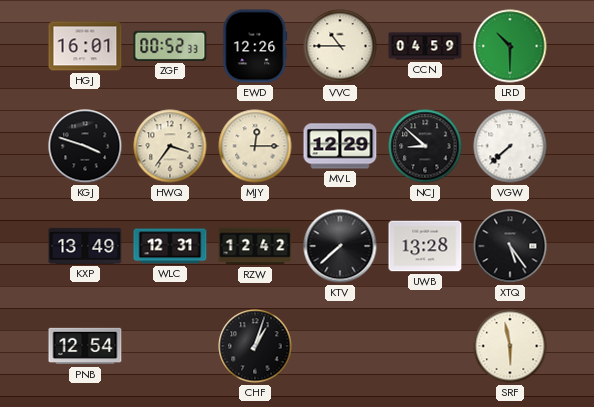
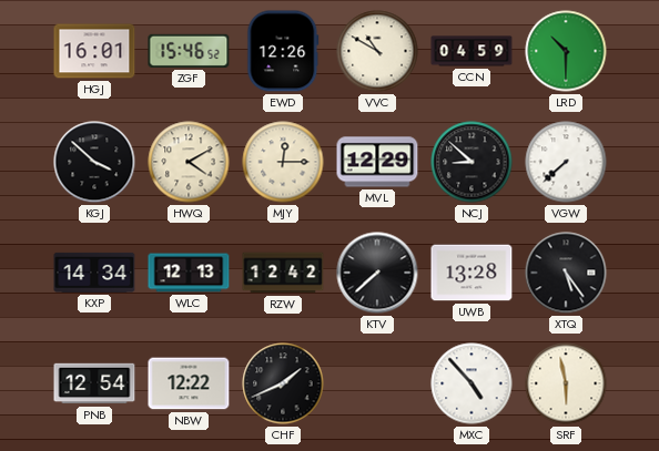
ZGF: 00:52 -> 15:46 (189, 51)
VVC: 10:45 -> 10:50 (377, 51)
KGJ: 3:48 -> 3:52 (94, 162)
HWQ: 3:36 -> 4:10 (189, 162)
KXP: 13:49 -> 14:34 (94, 273)
WLC: 12:31 -> 12:13 (189, 273)
NBW: none -> 12:22 (189, 383)
CHF: 1:03 -> 1:41 (283, 383)
MXC: none -> 4:53 (472, 383)
